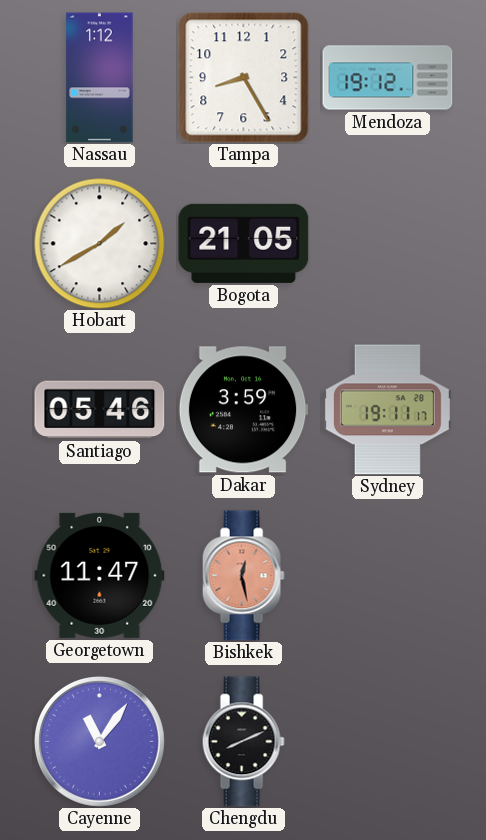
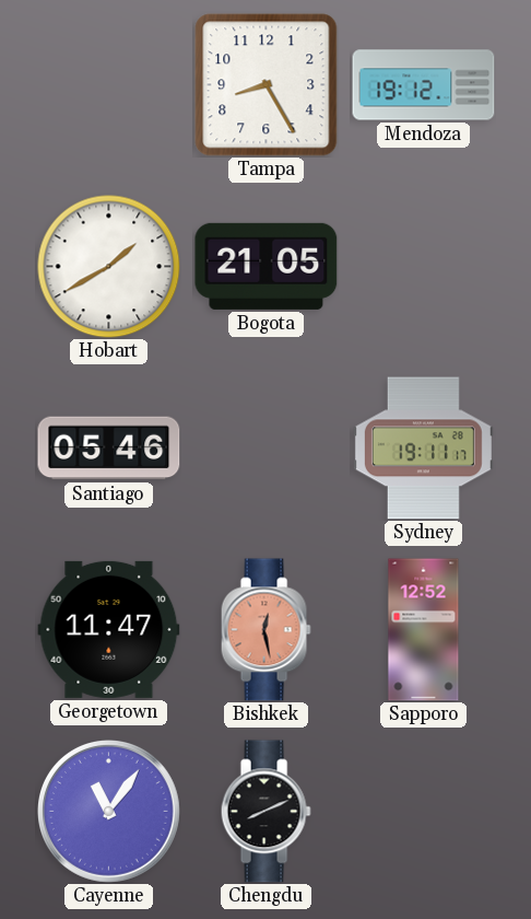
Nassau: 1:12 -> none (100, 78)
Dakar: 3:59 -> none (243, 410)
Sapporo: none -> 12:52 (424, 630)
